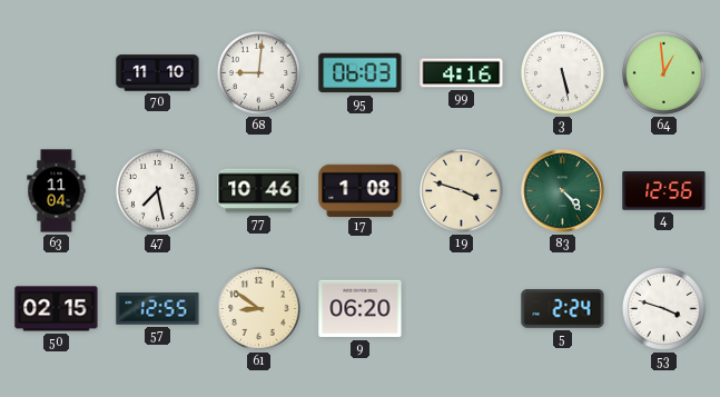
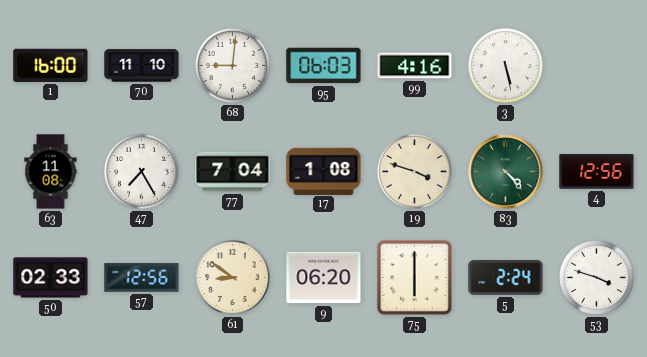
1: none -> 16:00 (51, 65)
64: 12:59 -> none (663, 72)
63: 11:04 -> 11:08 (51, 172)
47: 7:28 -> 7:25 (141, 171)
77: 10:46 -> 7:04 (233, 172)
50: 02:15 -> 02:33 (51, 278)
57: 12:55 -> 12:56 (142, 278)
75: none -> 6:00 (414, 277)
